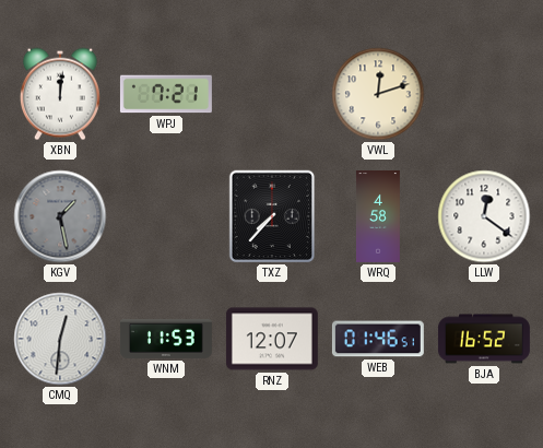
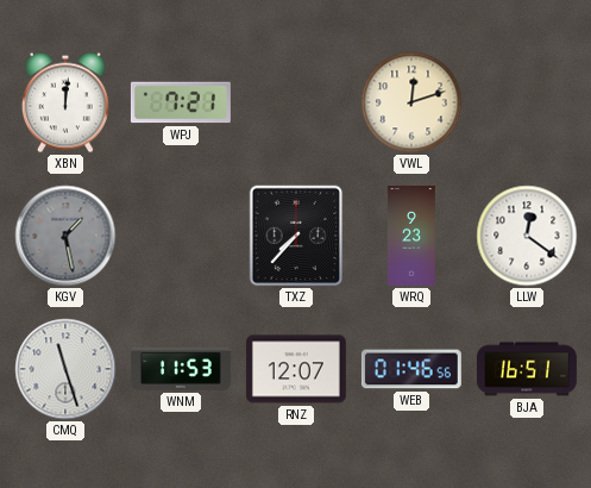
WRQ: 4:58 -> 9:23 (411, 236)
CMQ: 12:31 -> 11:27 (65, 369)
WEB: 01:46:51 -> 01:46:56 (411, 369)
BJA: 16:52 -> 16:51 (527, 369)
